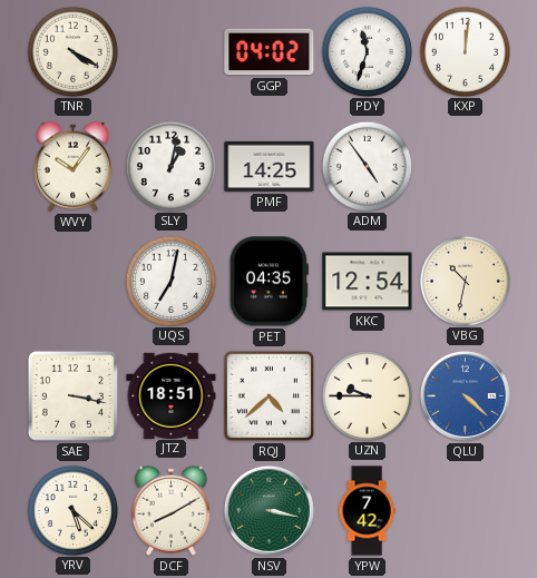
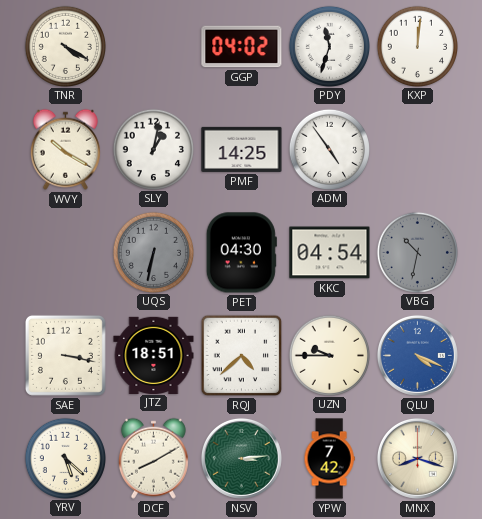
WVY: 10:06 -> 10:20 (65, 149)
UQS: 7:02 -> 6:32 (153, 252)
UQS dial: white -> grey (153, 252)
PET: 04:35 -> 04:30 (241, 253)
KKC: 12:54 -> 04:54 (330, 253)
VBG dial: cream -> grey (417, 252)
QLU: 4:22 -> 4:19 (417, 355)
NSV: 3:17 -> 3:14 (241, 458)
MNX: none -> 8:18 (417, 458)
